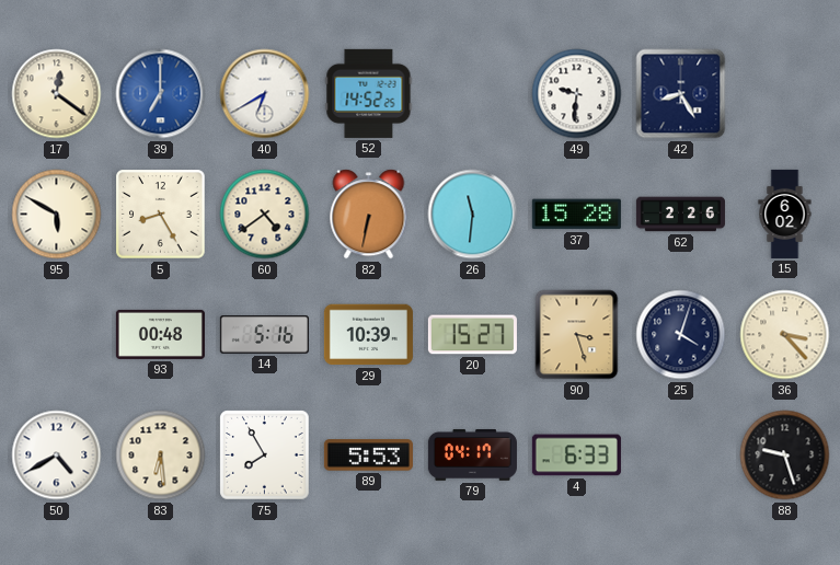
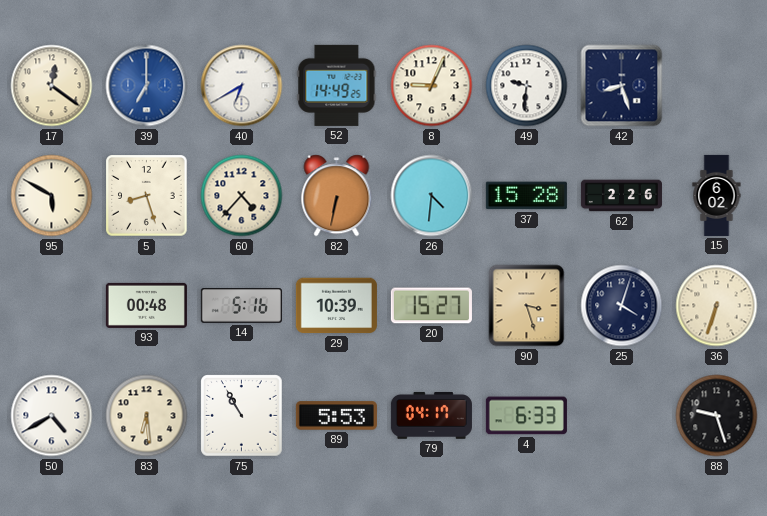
52: 14:52 -> 14:49 (337, 85)
8: none -> 9:04 (432, 86)
42: 8:25 -> 8:27 (622, 86)
5: 8:25 -> 8:27 (147, 196)
60: 4:39 -> 4:37 (242, 196)
26: 11:31 -> 4:31 (432, 196)
36: 3:23 -> 6:33 (717, 306)
75: 7:55 -> 10:55 (242, 416)
